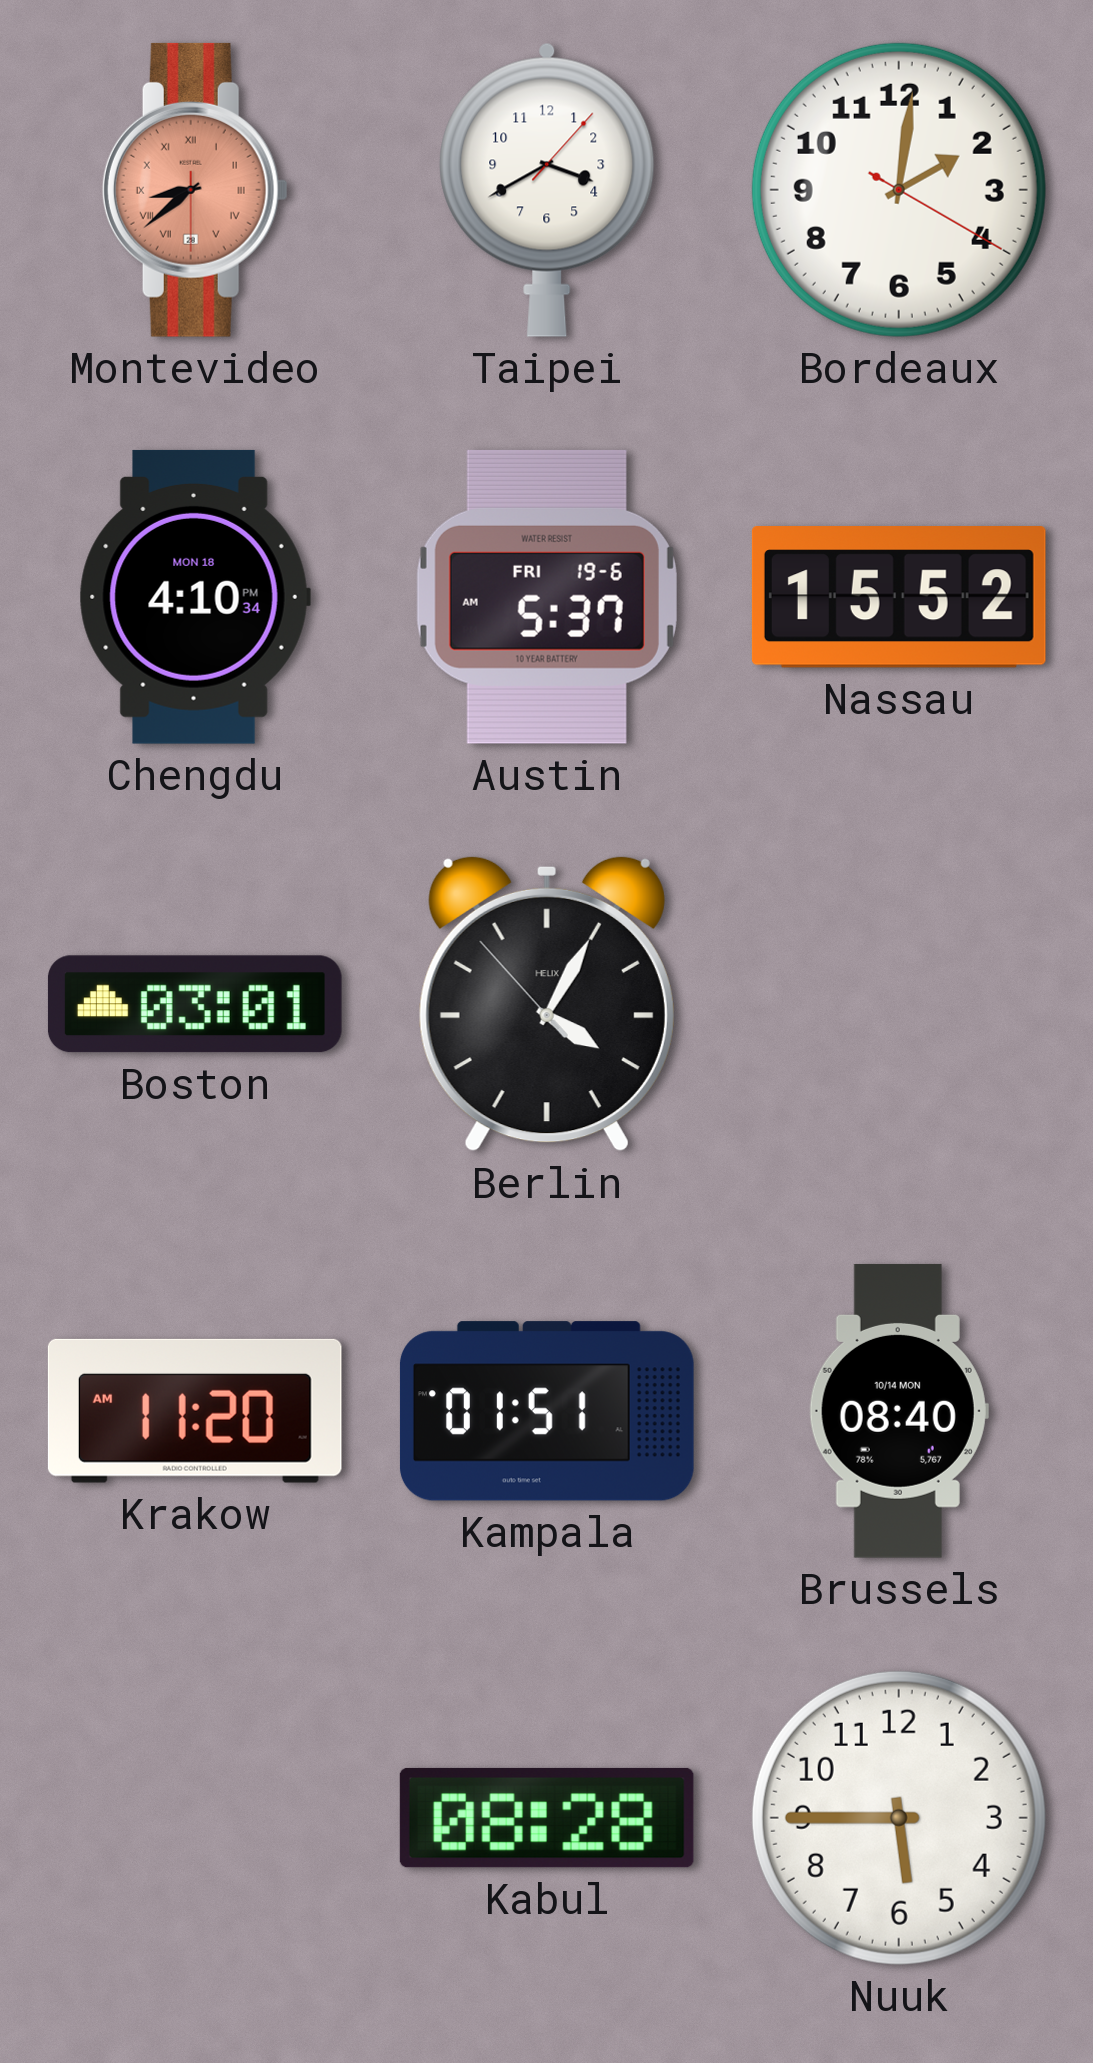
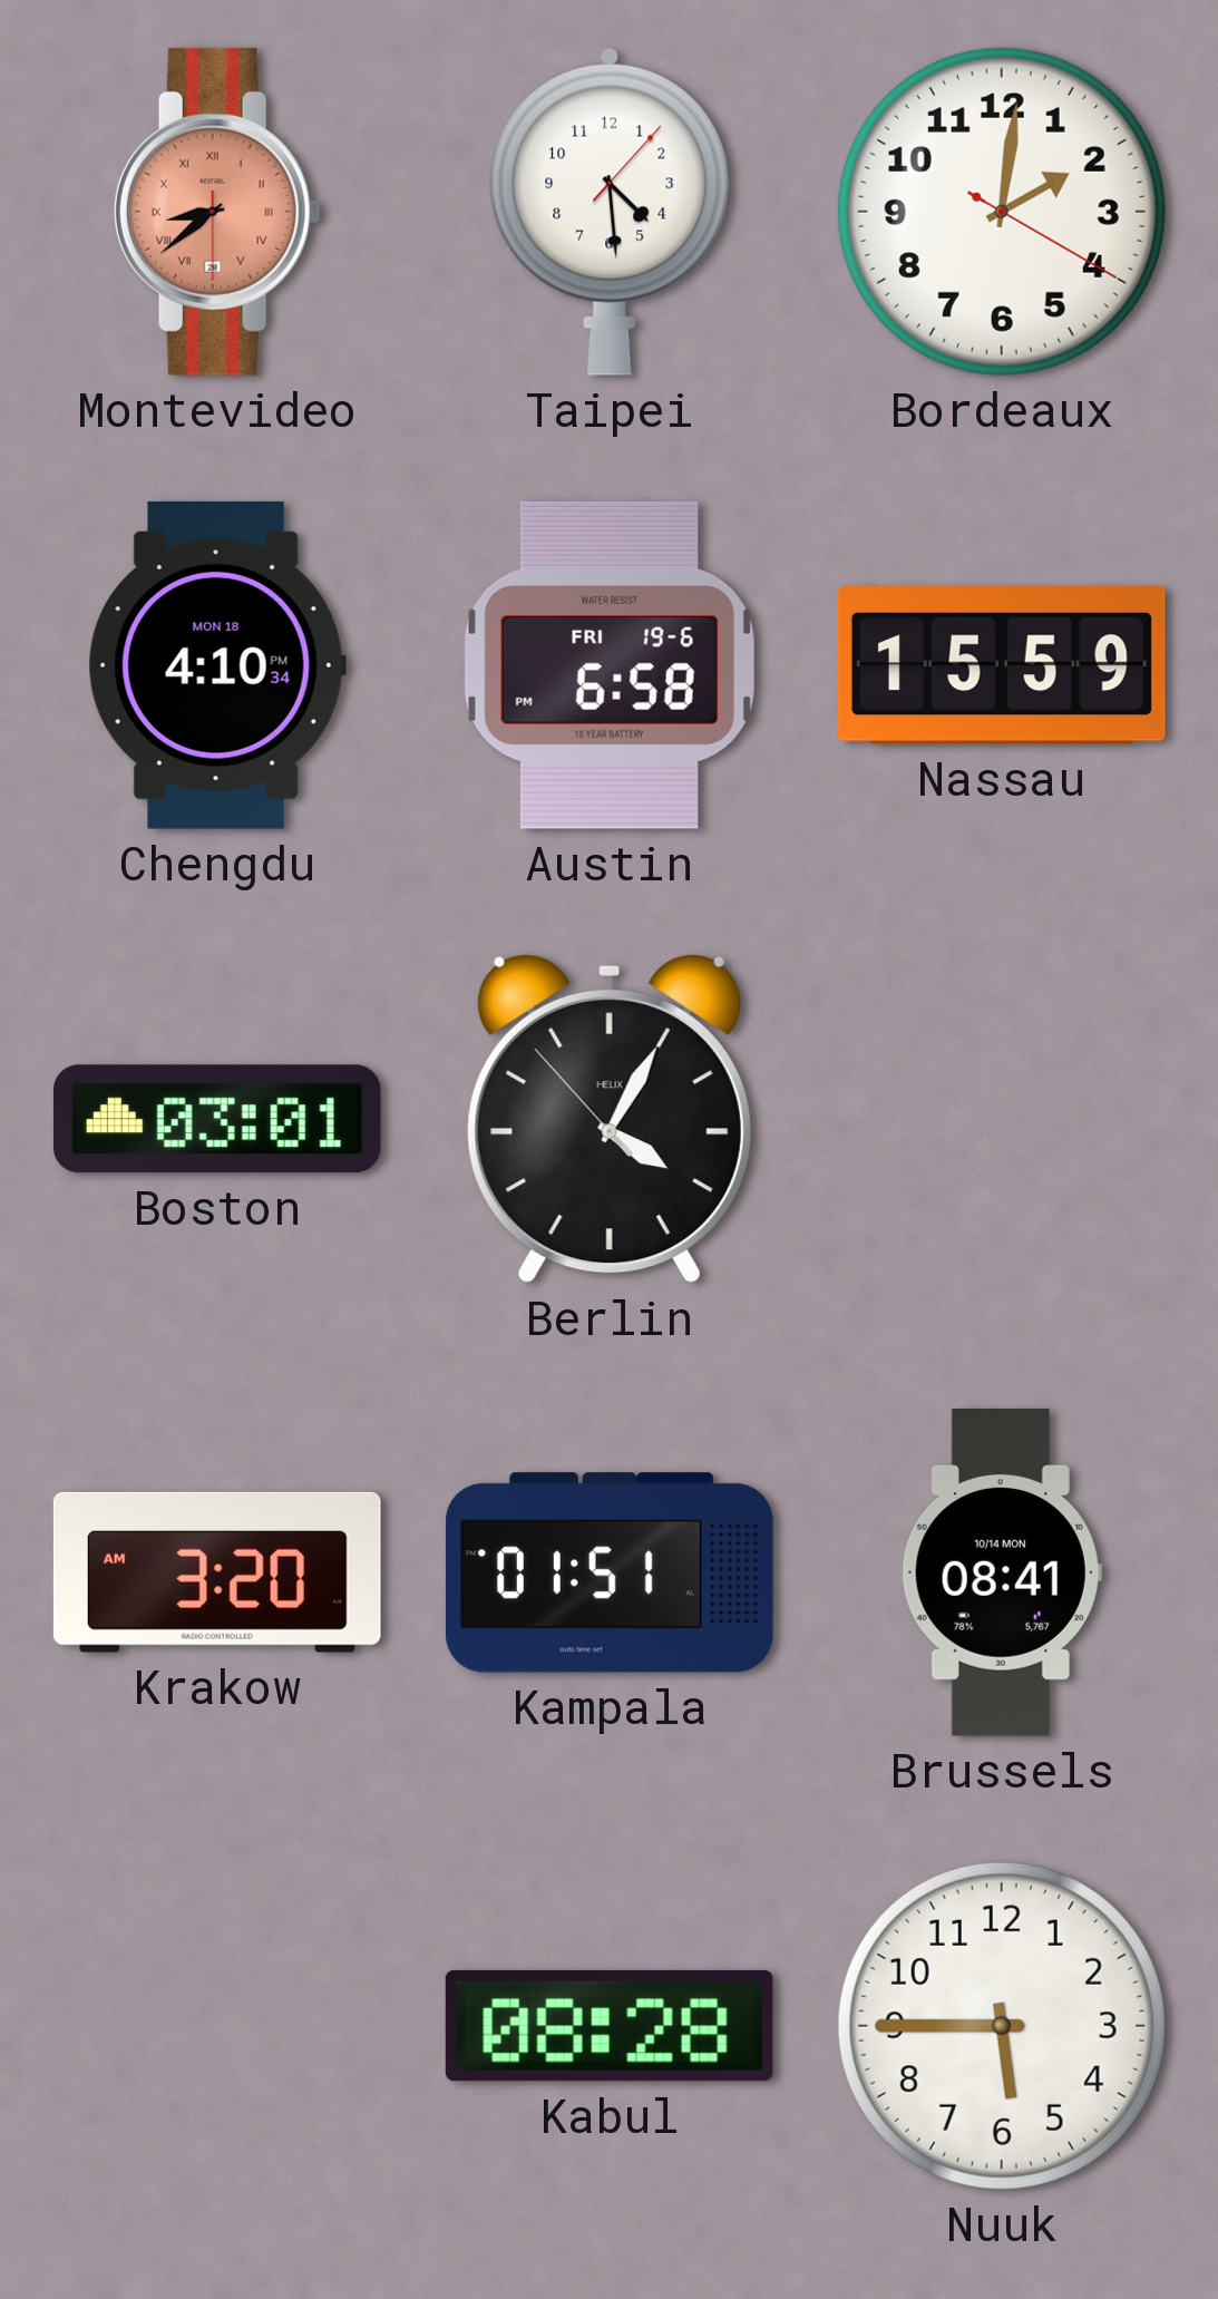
Taipei: 3:40 -> 4:29 (610, 212)
Austin: 5:37 -> 6:58 (610, 665)
Nassau: 15:52 -> 15:59 (1002, 666)
Krakow: 11:20 -> 3:20 (217, 1572)
Brussels: 08:40 -> 08:41 (1002, 1572)
